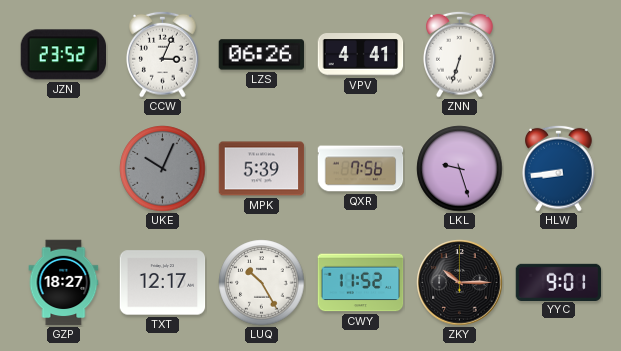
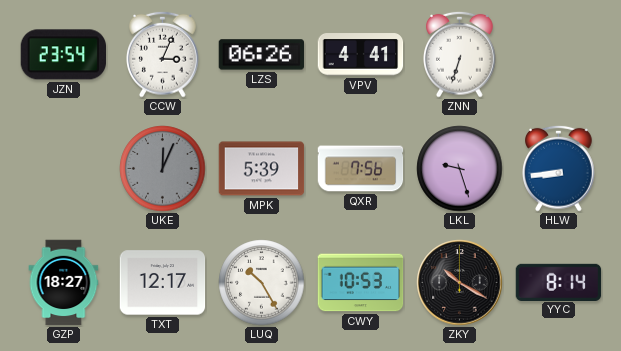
JZN: 23:52 -> 23:54 (64, 55)
UKE: 10:04 -> 12:04 (163, 169)
CWY: 11:52 -> 10:53 (361, 283)
ZKY: 10:15 -> 10:20 (460, 283)
YYC: 9:01 -> 8:14 (559, 282)
